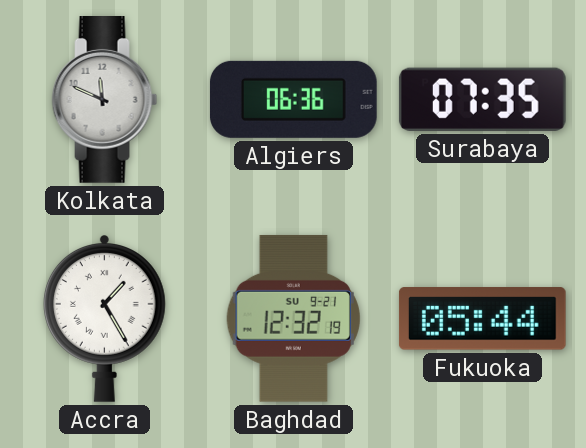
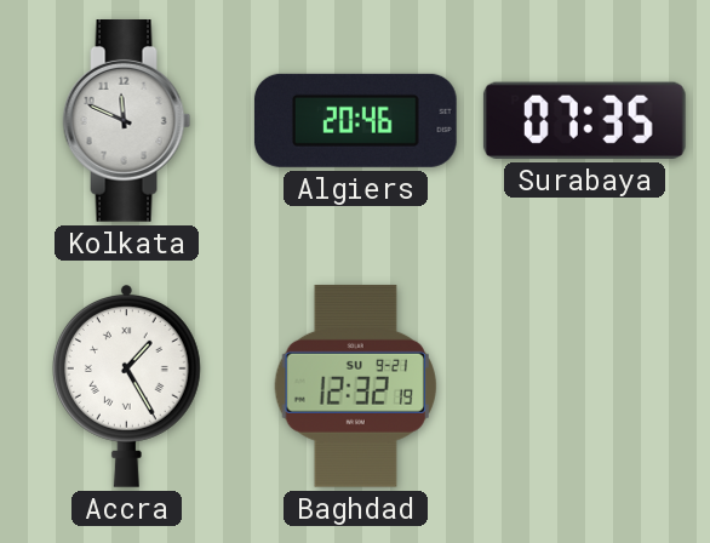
Algiers: 06:36 -> 20:46 (355, 120)
Fukuoka: 05:44 -> none (482, 319)
